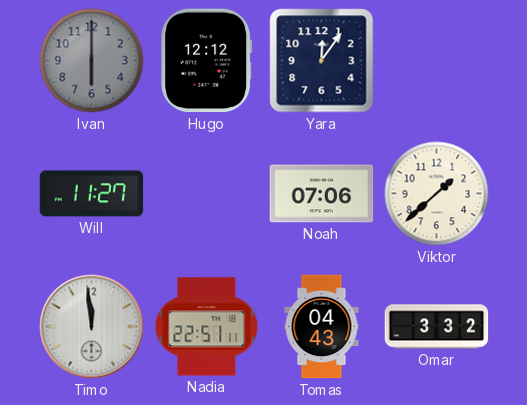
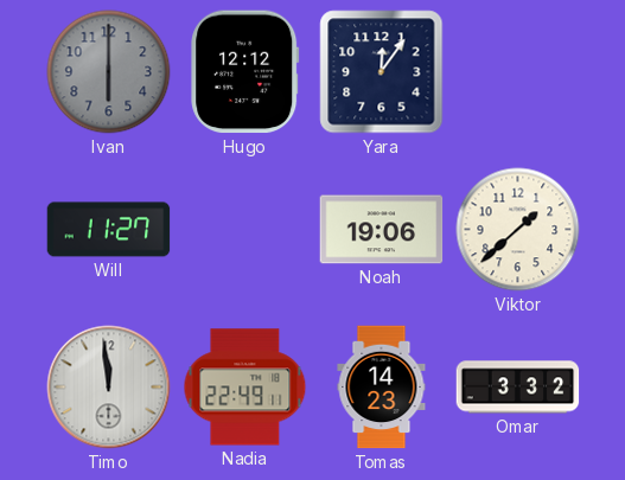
Noah: 07:06 -> 19:06 (382, 230)
Nadia: 22:51 -> 22:49 (245, 388)
Tomas: 04:43 -> 14:23 (382, 388)
